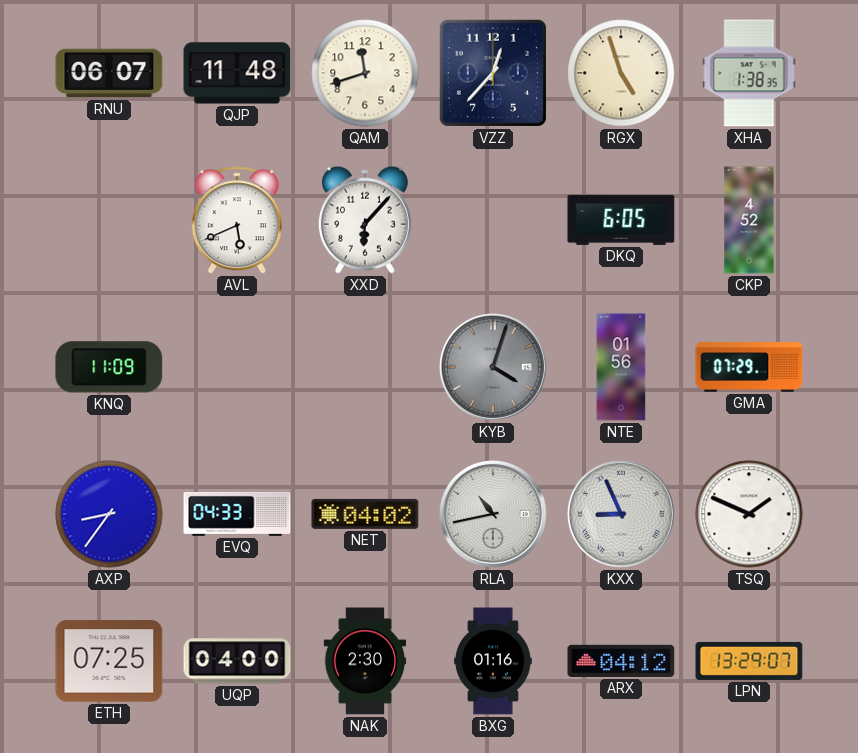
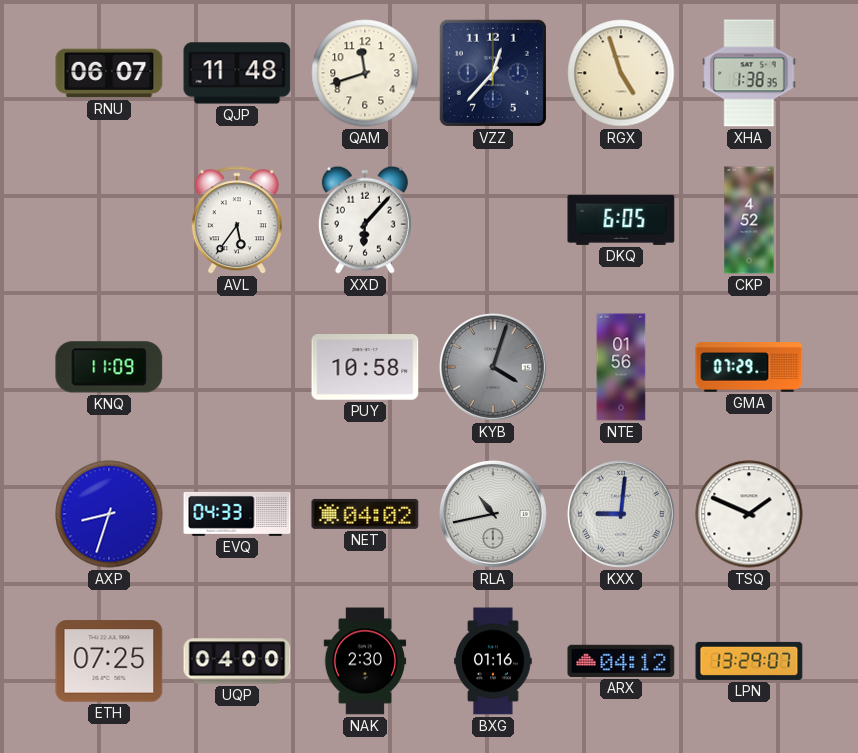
AVL: 5:41 -> 5:36 (237, 221)
PUY: none -> 10:58 (365, 367)
AXP: 8:36 -> 8:33 (109, 514)
KXX: 8:56 -> 9:01 (621, 514)
